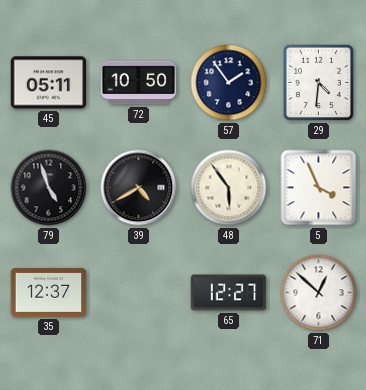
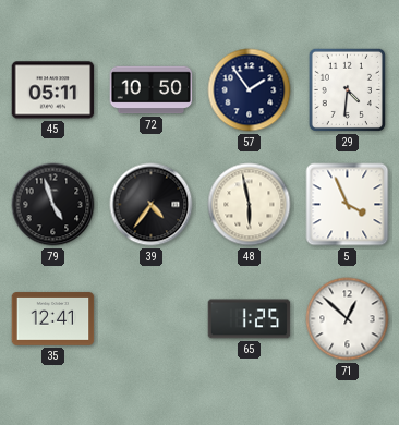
39: 4:40 -> 4:36 (152, 205)
48: 5:54 -> 5:58 (250, 205)
35: 12:37 -> 12:41 (53, 319)
65: 12:27 -> 1:25 (250, 319)
